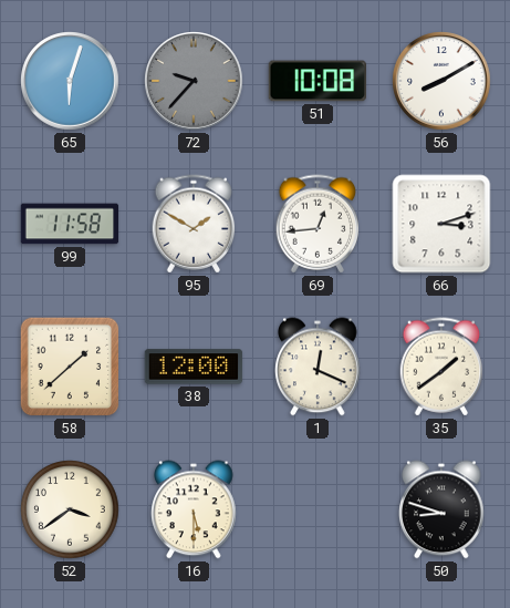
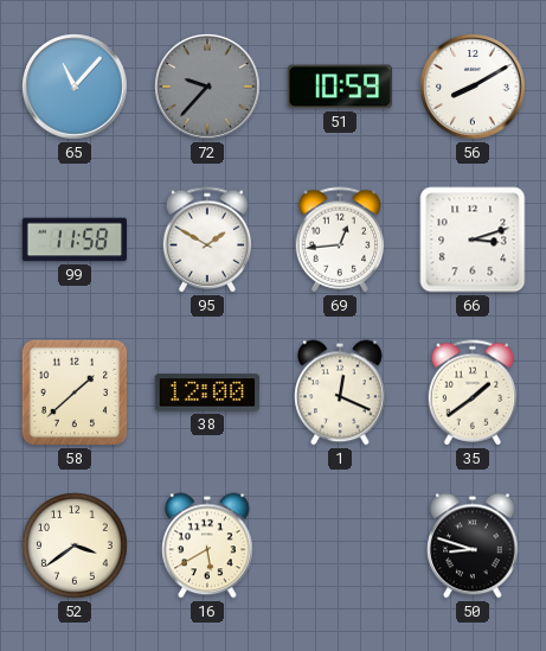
65: 6:03 -> 11:07 (75, 87)
51: 10:08 -> 10:59 (339, 87)
16: 5:30 -> 5:40 (207, 545)
